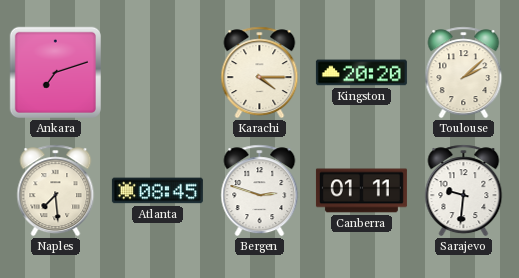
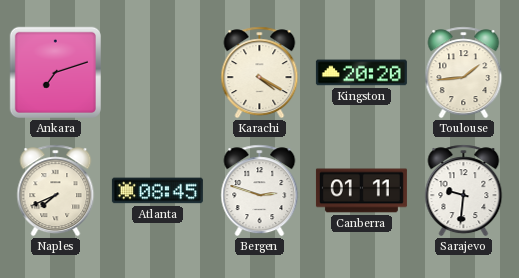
Karachi: 4:15 -> 4:20 (260, 73)
Toulouse: 2:08 -> 1:44 (464, 73)
Naples: 7:29 -> 7:41 (56, 191)
